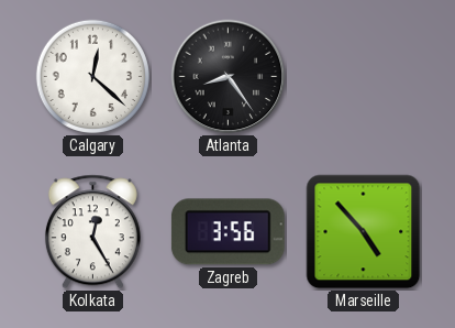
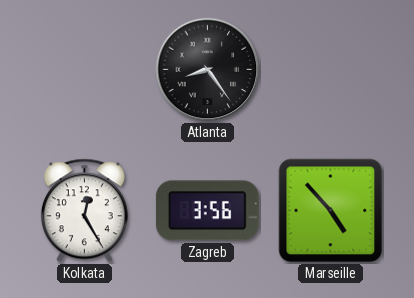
Calgary: 12:22 -> none (92, 76)
